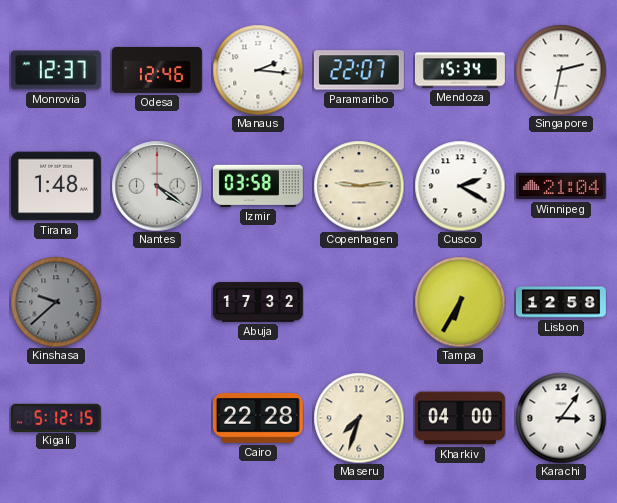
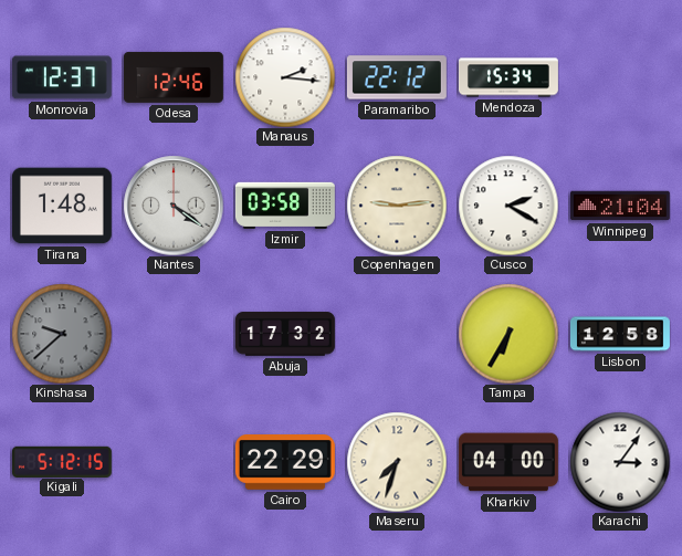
Paramaribo: 22:07 -> 22:12 (397, 77)
Singapore: 2:32 -> none (561, 70)
Cairo: 22:28 -> 22:29 (285, 462)
